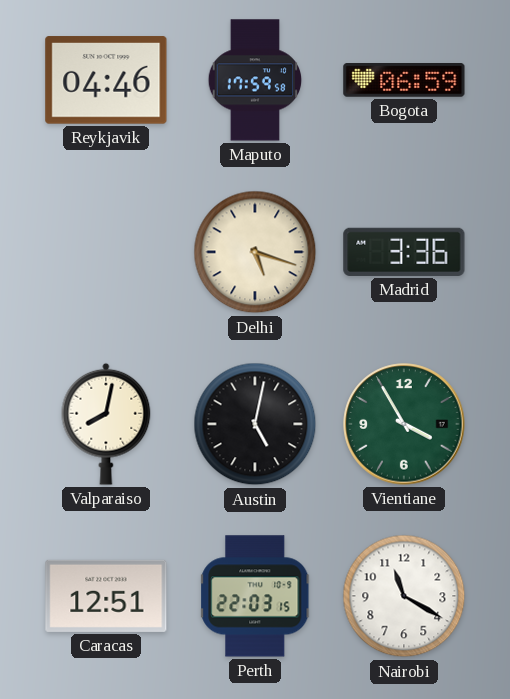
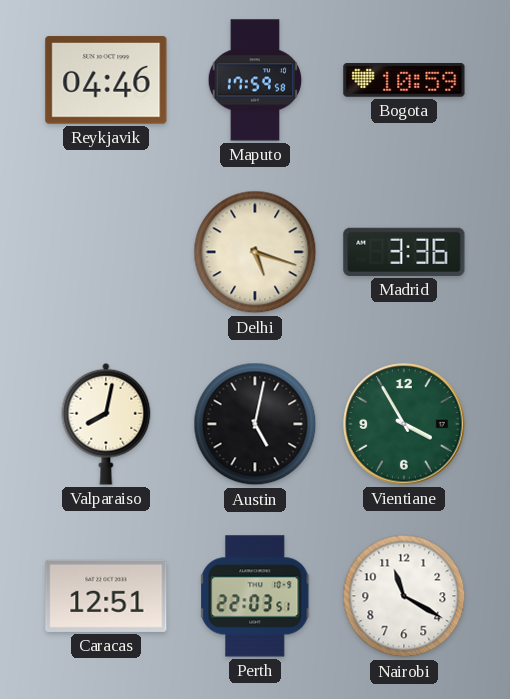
Bogota: 06:59 -> 10:59 (404, 80)
Perth: 22:03:15 -> 22:03:51 (256, 596)
